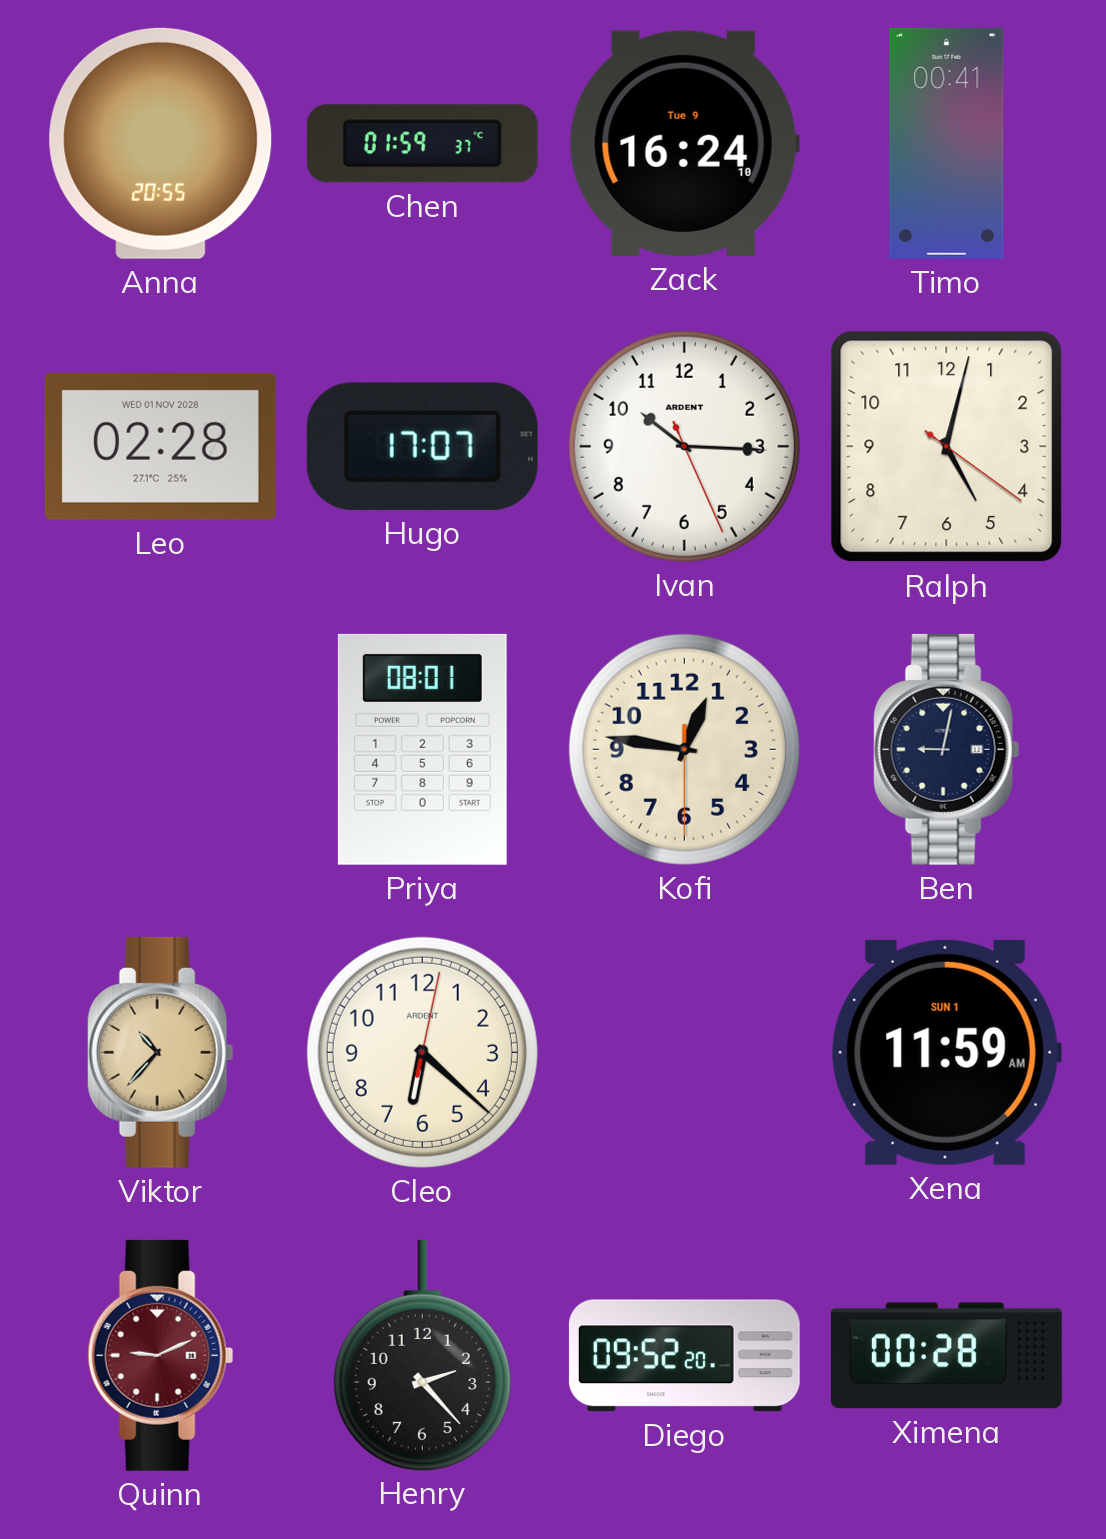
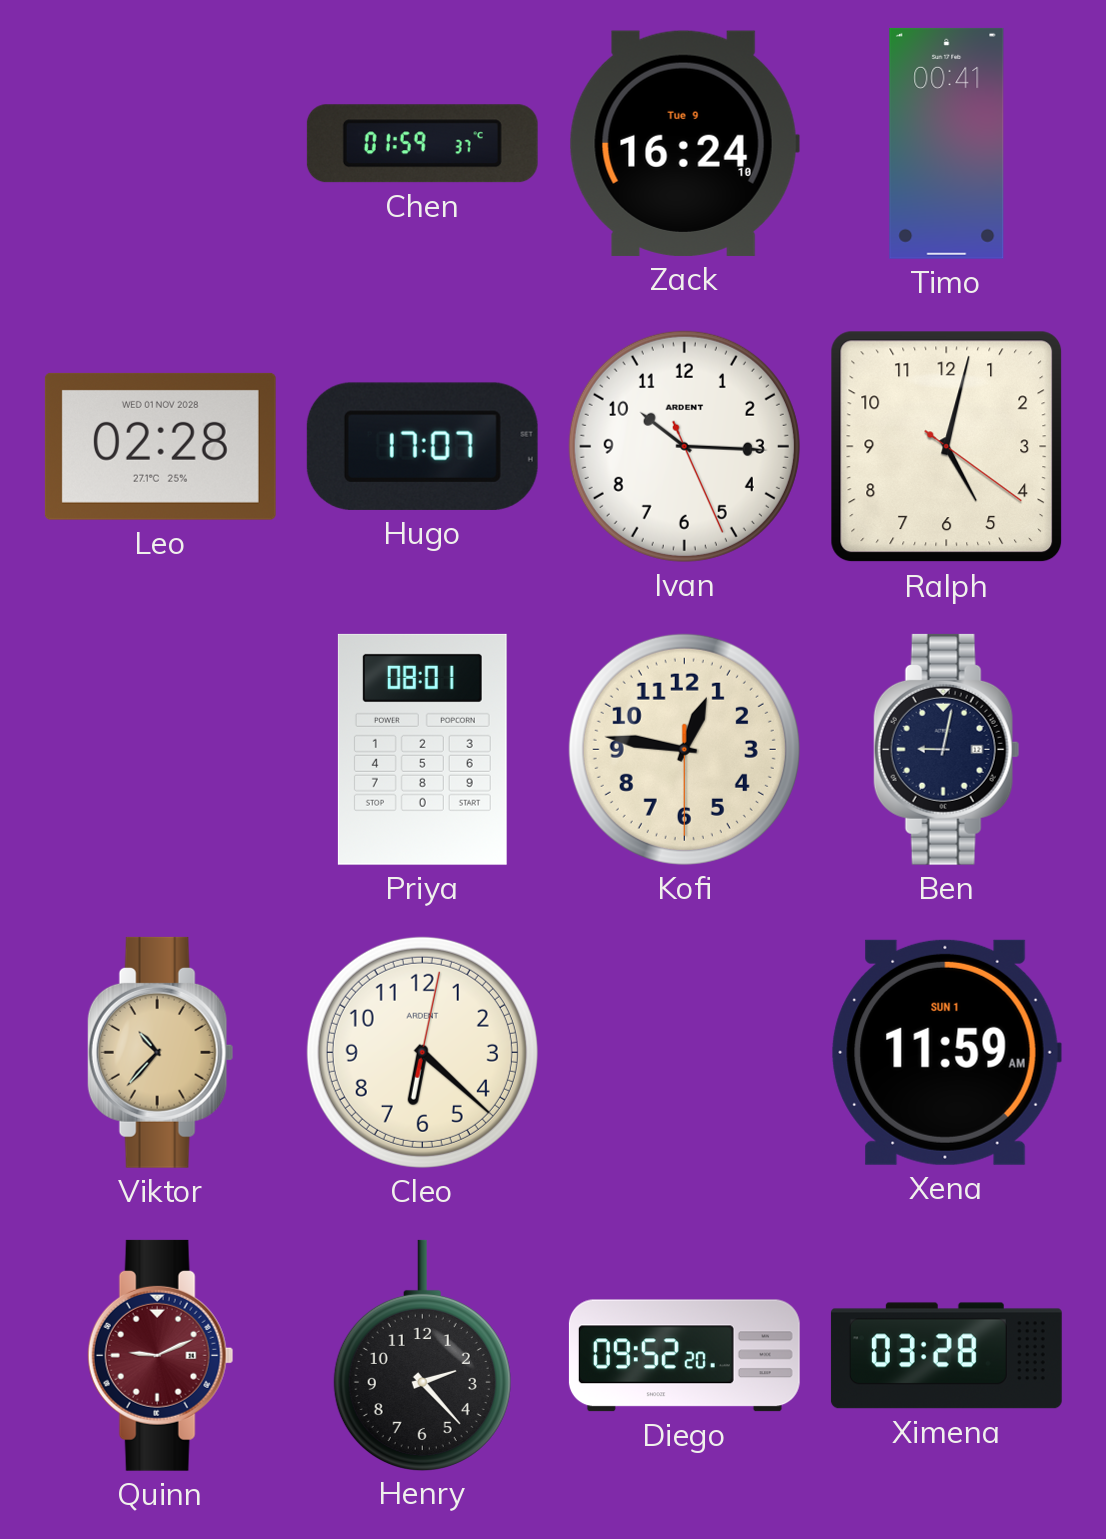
Anna: 20:55 -> none (161, 143)
Ximena: 00:28 -> 03:28 (946, 1356)
